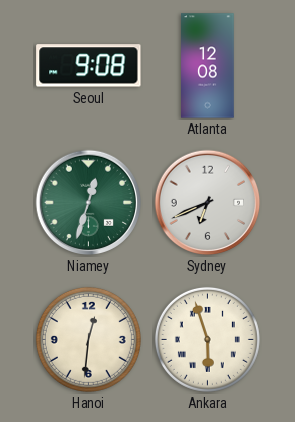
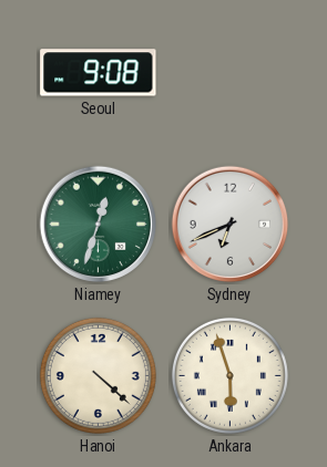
Atlanta: 12:08 -> none (208, 66)
Hanoi: 12:31 -> 4:22 (98, 375)
